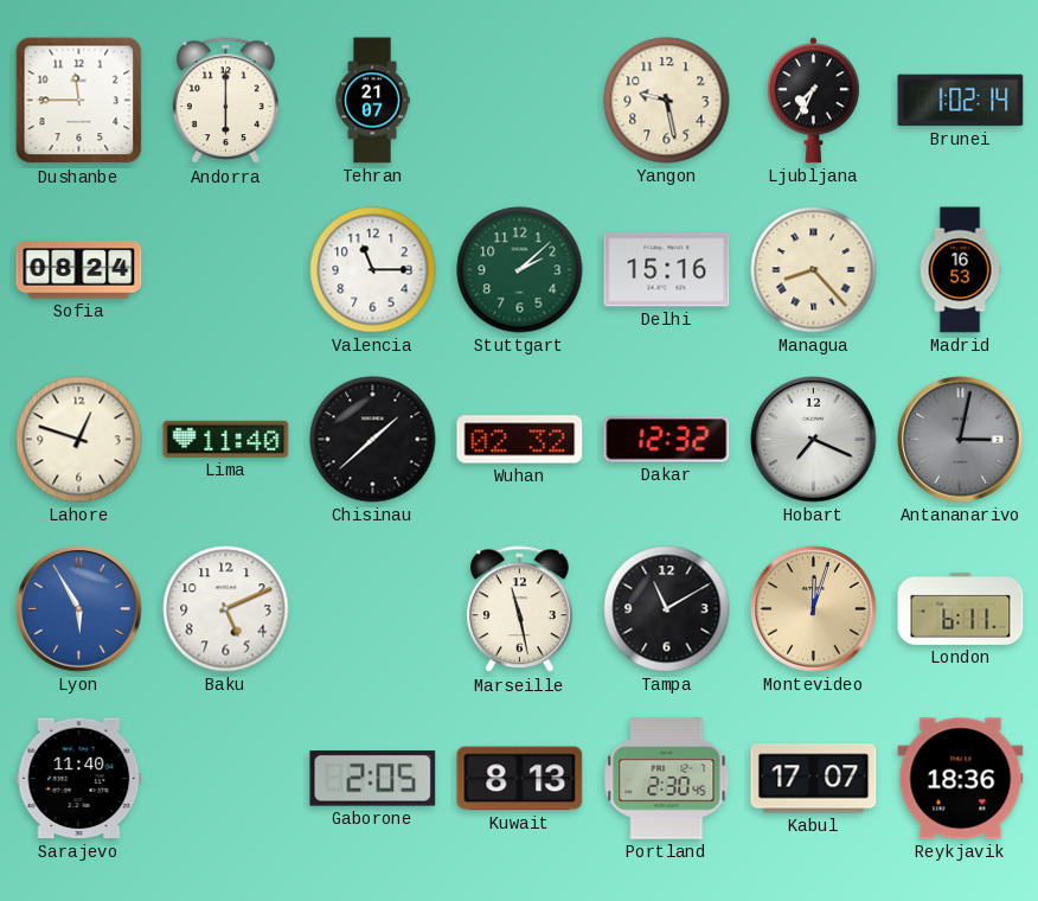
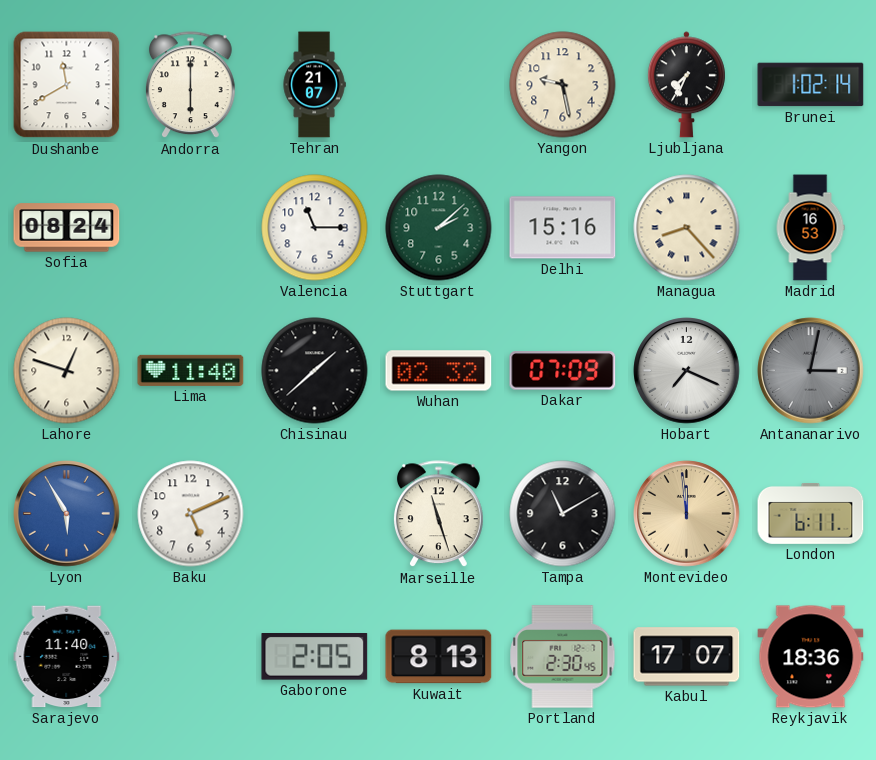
Dushanbe: 11:45 -> 11:40 (67, 85)
Dakar: 12:32 -> 07:09 (563, 371)
Marseille: 11:28 -> 11:27 (439, 514)
Montevideo: 12:03 -> 11:59 (687, 514)
